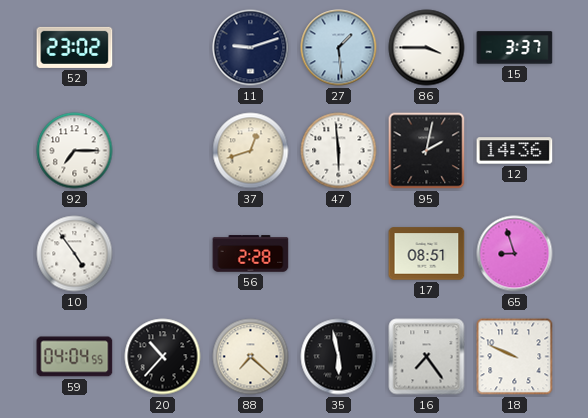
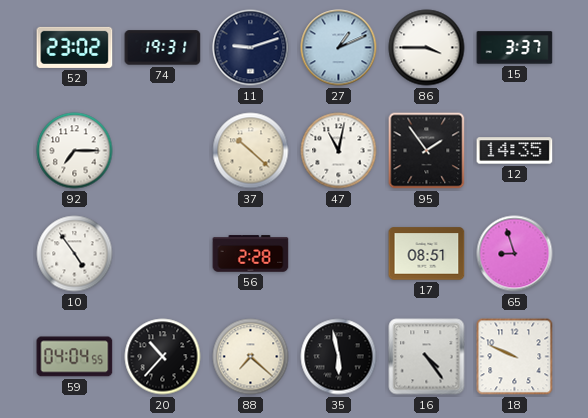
74: none -> 19:31 (163, 48)
27: 1:29 -> 1:11 (339, 48)
37: 12:42 -> 10:22 (251, 151)
47: 5:59 -> 11:02 (339, 151)
95: 2:02 -> 1:54 (427, 151)
12: 14:36 -> 14:35 (515, 151)
16: 7:24 -> 4:24 (427, 357)
